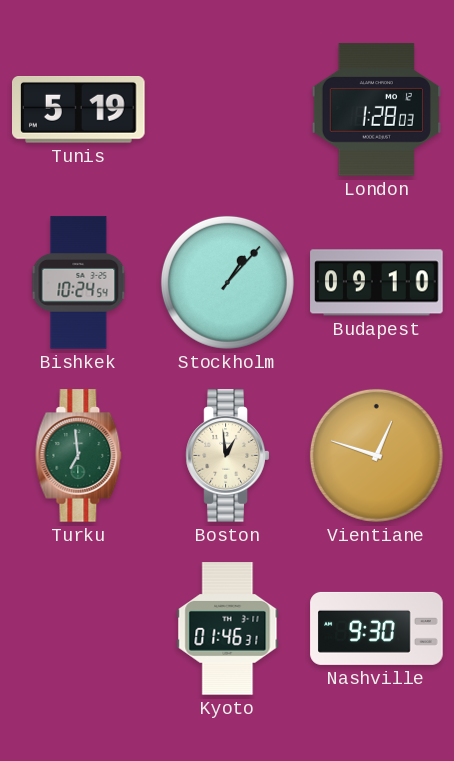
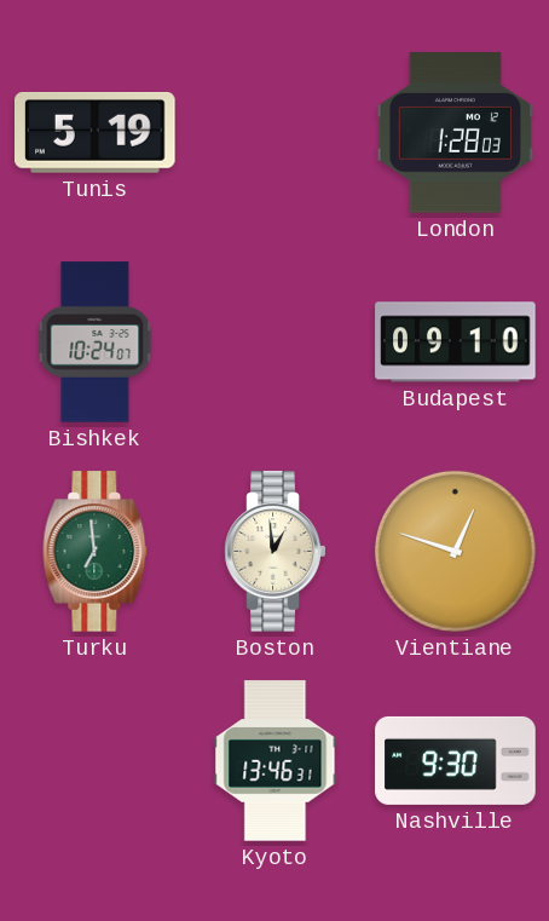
Bishkek: 10:24:54 -> 10:24:07 (96, 343)
Stockholm: 1:07 -> none (227, 282)
Kyoto: 01:46 -> 13:46 (276, 761)
